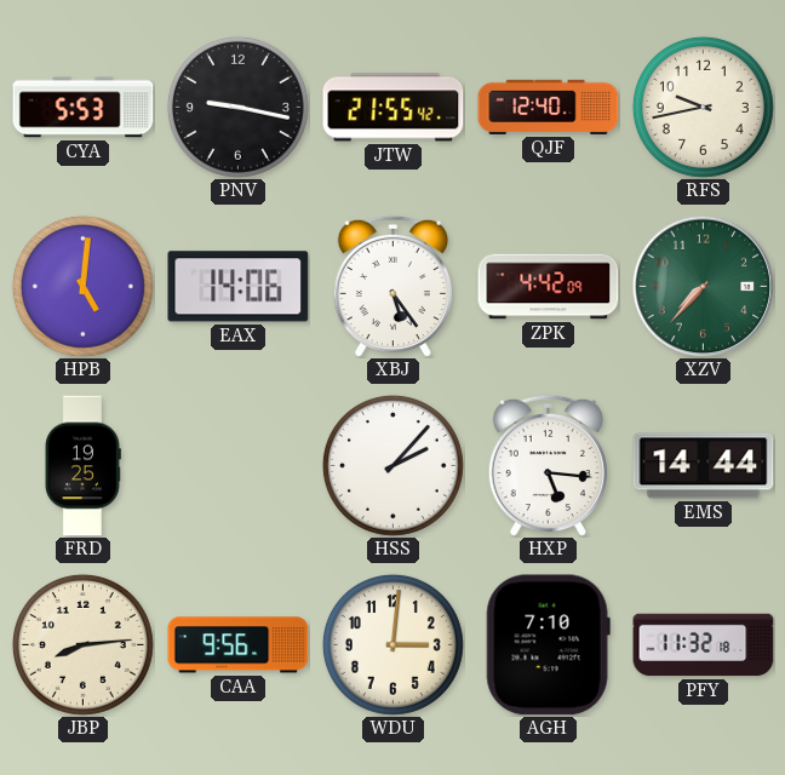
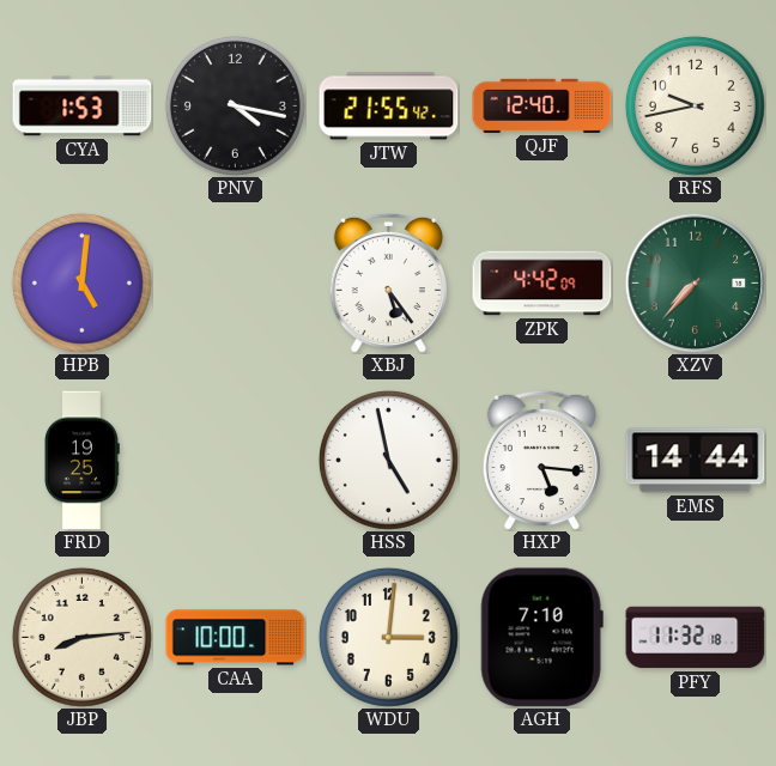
CYA: 5:53 -> 1:53 (83, 107)
PNV: 9:17 -> 4:17 (235, 105)
EAX: 14:06 -> none (239, 287)
HSS: 2:07 -> 4:58 (388, 460)
CAA: 9:56 -> 10:00 (236, 638)
